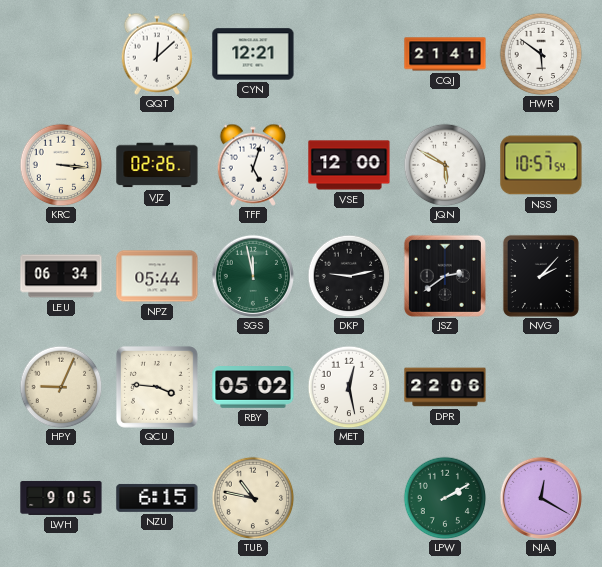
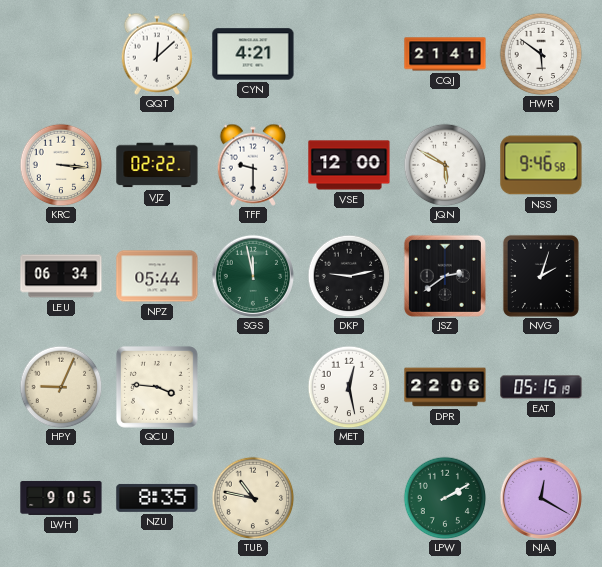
CYN: 12:21 -> 4:21 (253, 54)
VJZ: 02:26 -> 02:22 (157, 165)
TFF: 5:03 -> 9:30 (253, 165)
NSS: 10:57 -> 9:46 (541, 165)
NVG: 2:07 -> 2:03 (541, 276)
RBY: 05:02 -> none (253, 387)
EAT: none -> 05:15 (541, 387)
NZU: 6:15 -> 8:35 (157, 498)
